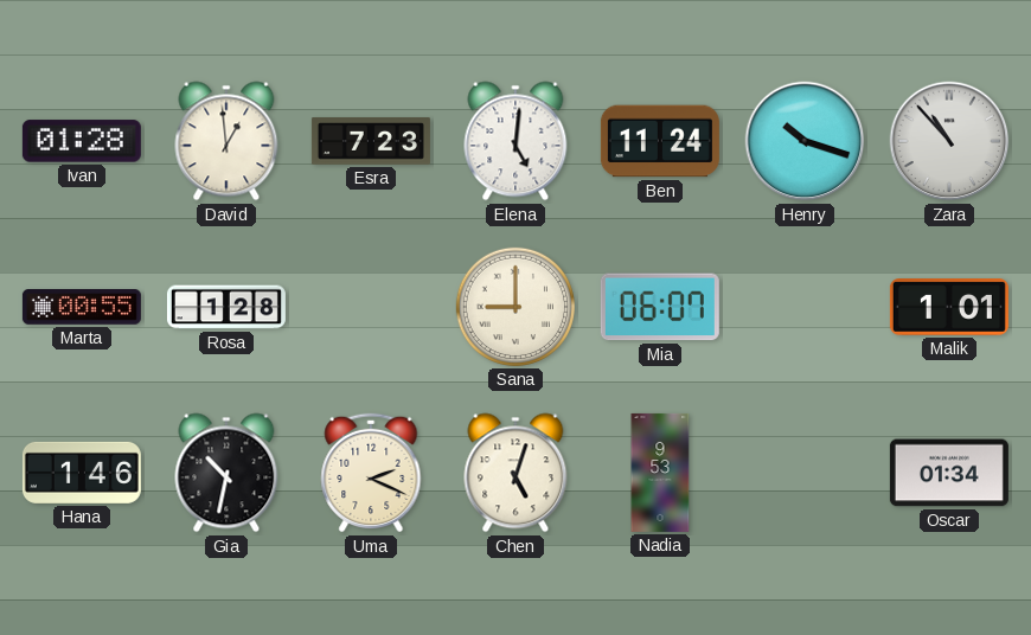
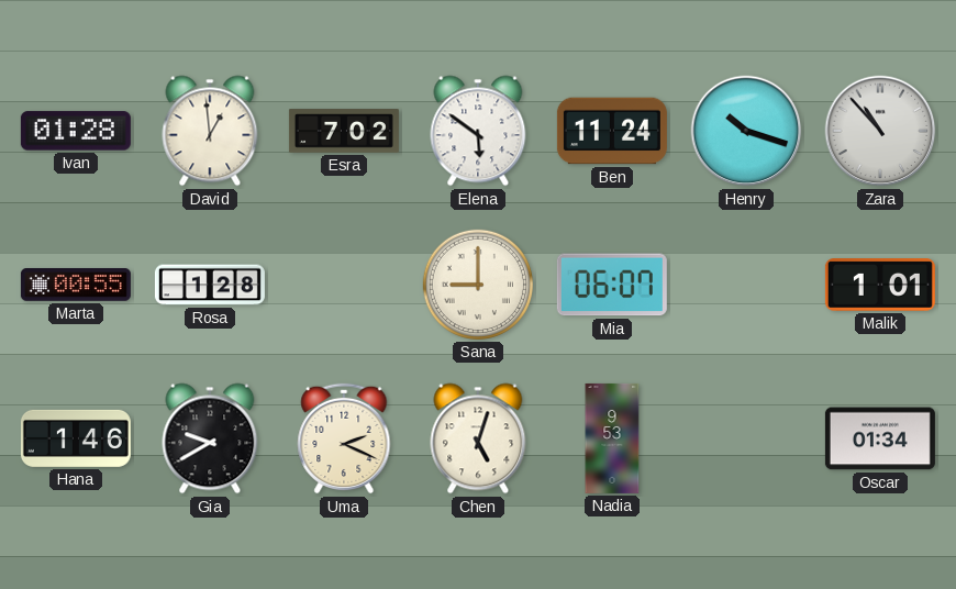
Esra: 7:23 -> 7:02 (344, 131)
Elena: 5:01 -> 5:51 (478, 131)
Gia: 10:32 -> 9:40 (210, 438)
